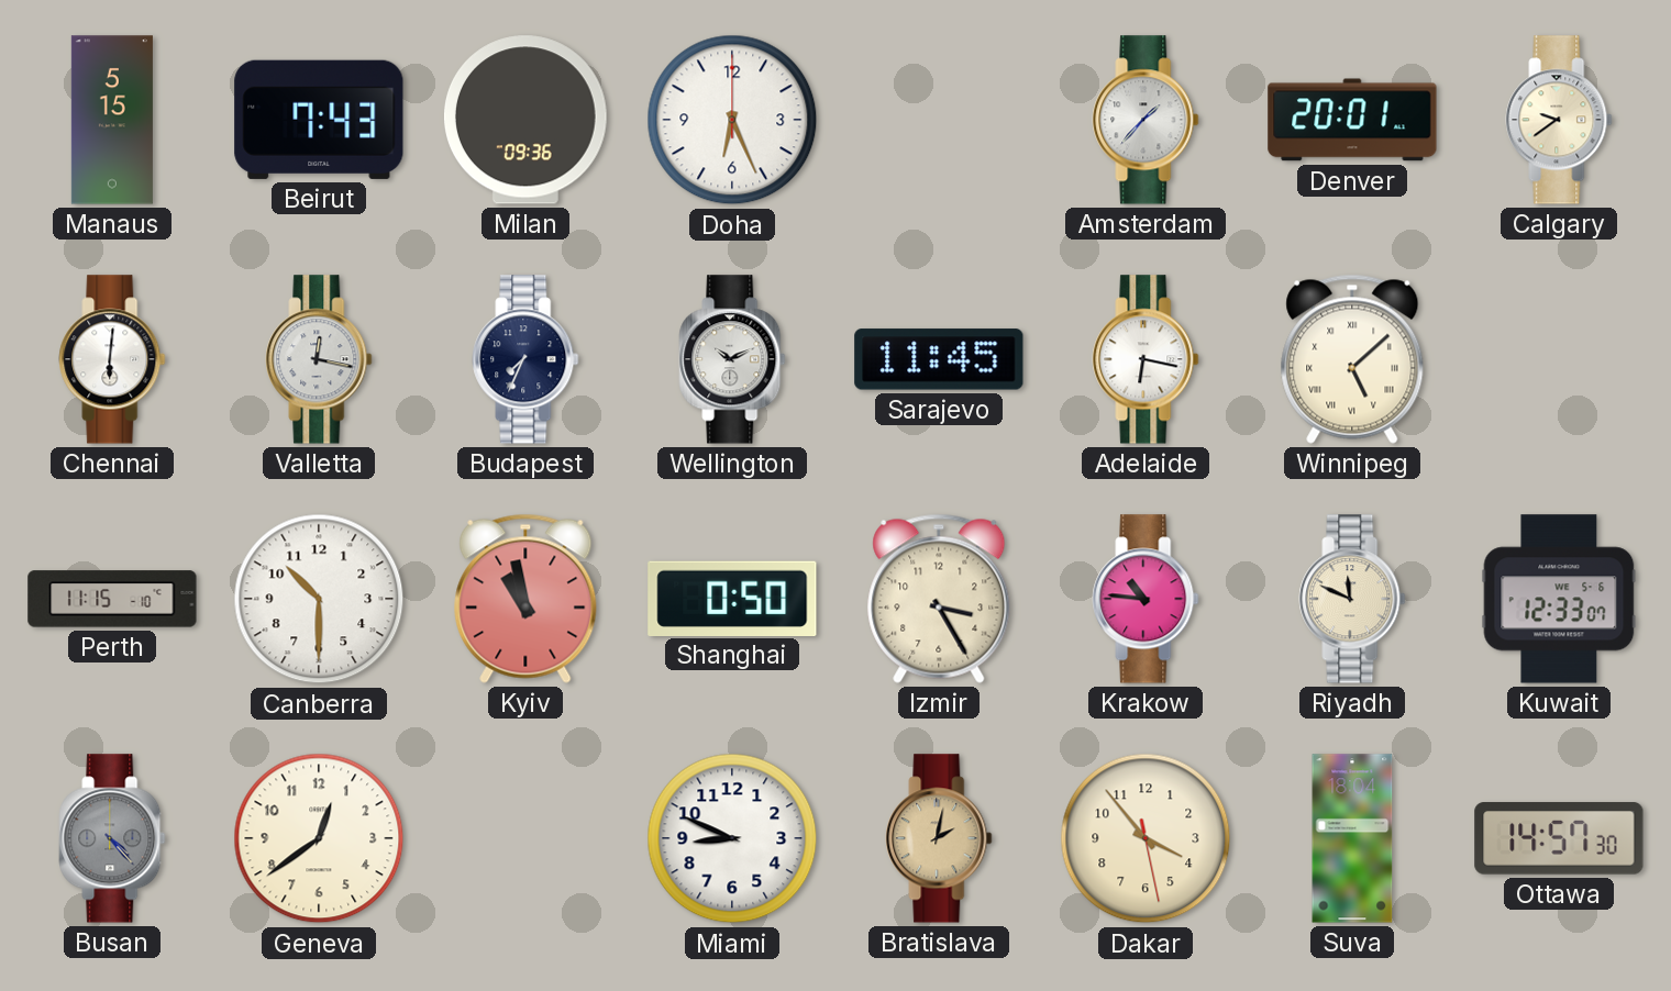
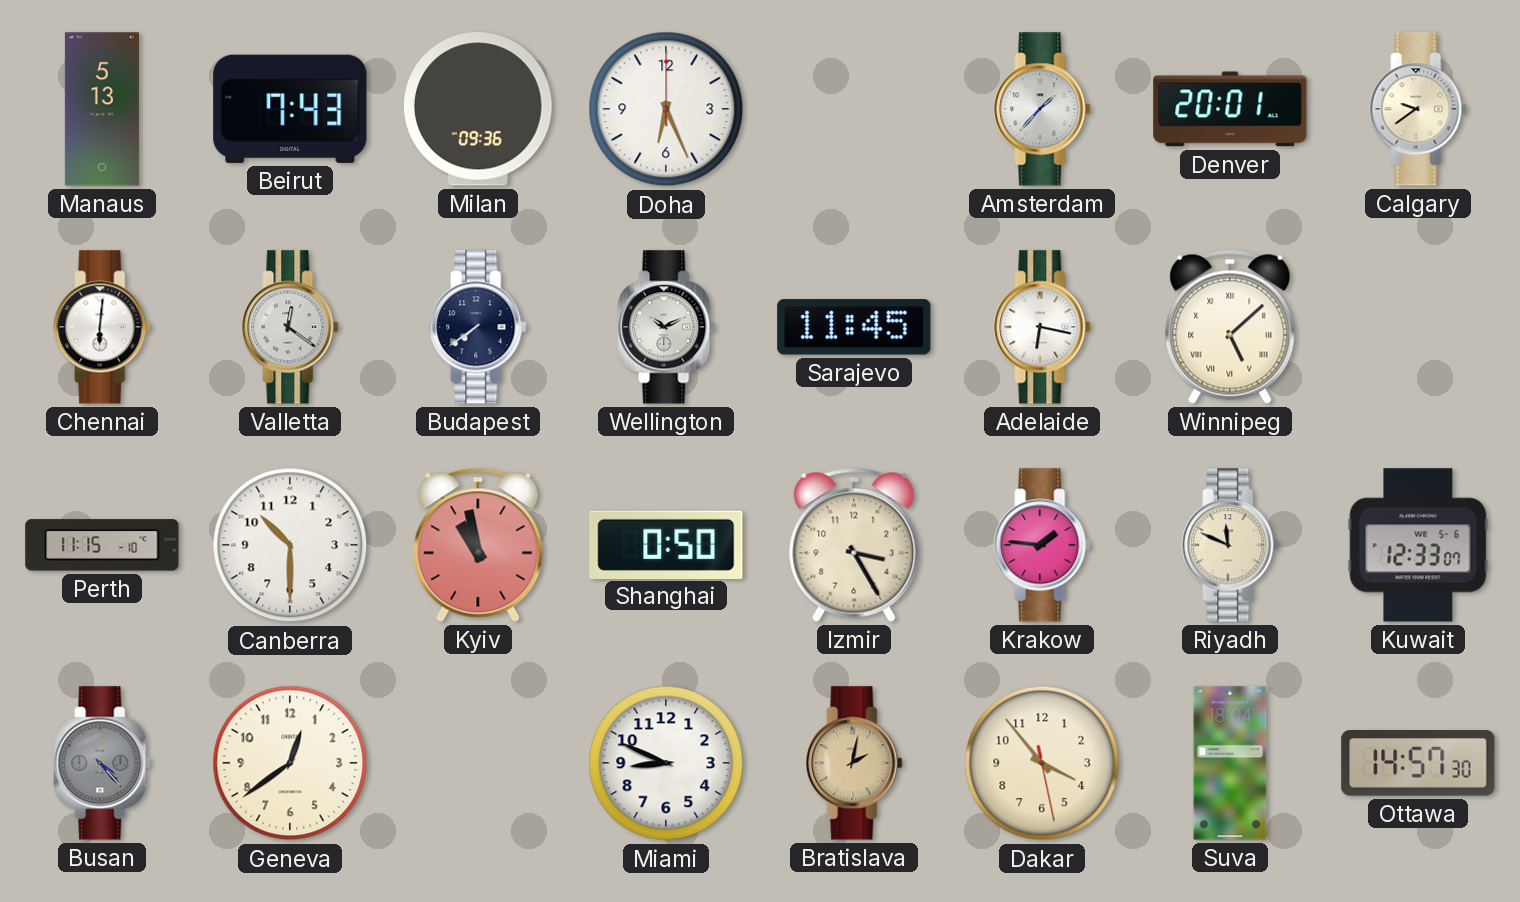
Manaus: 5:15 -> 5:13 (102, 109)
Valletta: 12:17 -> 12:21 (290, 327)
Budapest: 7:34 -> 7:39 (478, 327)
Krakow: 10:46 -> 1:46 (1042, 545)
